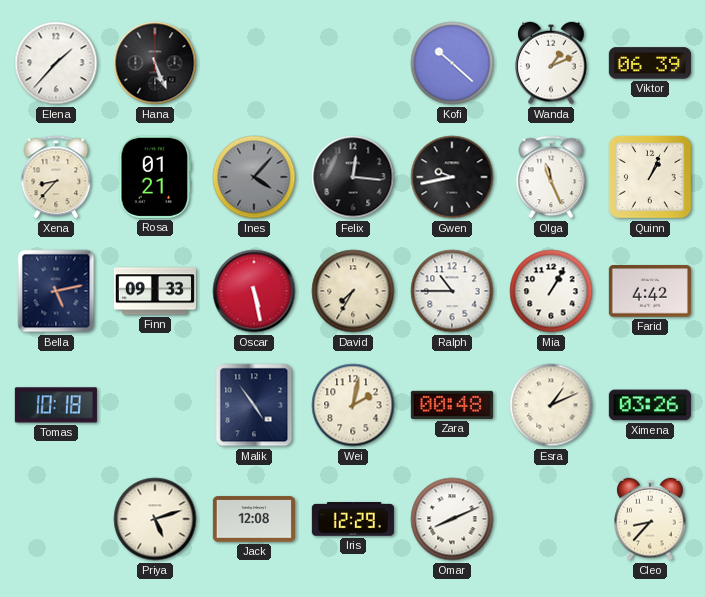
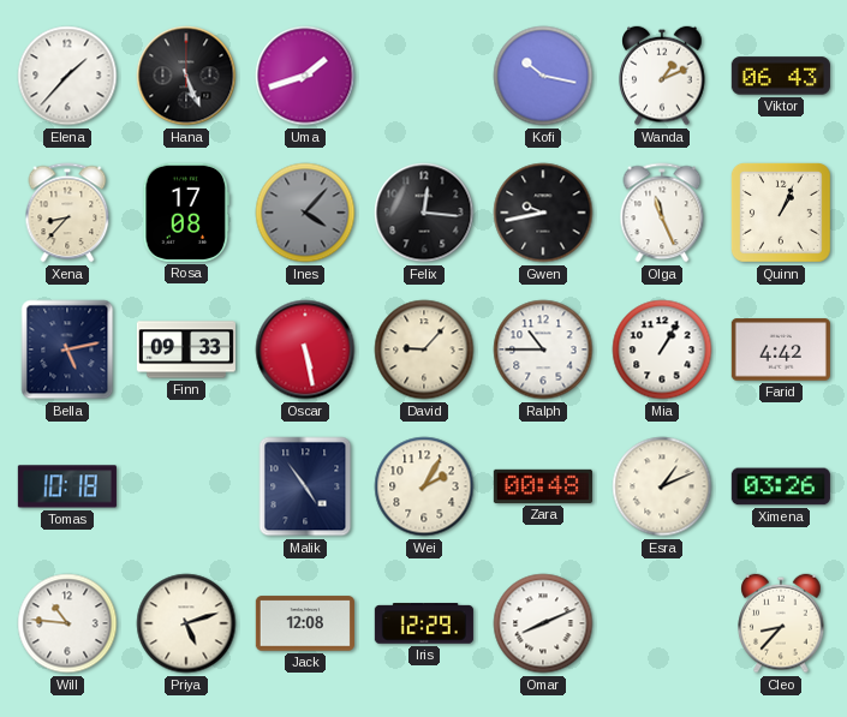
Uma: none -> 1:42 (305, 76)
Kofi: 10:22 -> 10:17 (543, 76)
Viktor: 06:39 -> 06:43 (781, 76)
Rosa: 01:21 -> 17:08 (185, 213)
David: 7:35 -> 9:07 (424, 349)
Wei: 2:02 -> 2:05 (424, 486)
Will: none -> 10:46 (67, 623)
